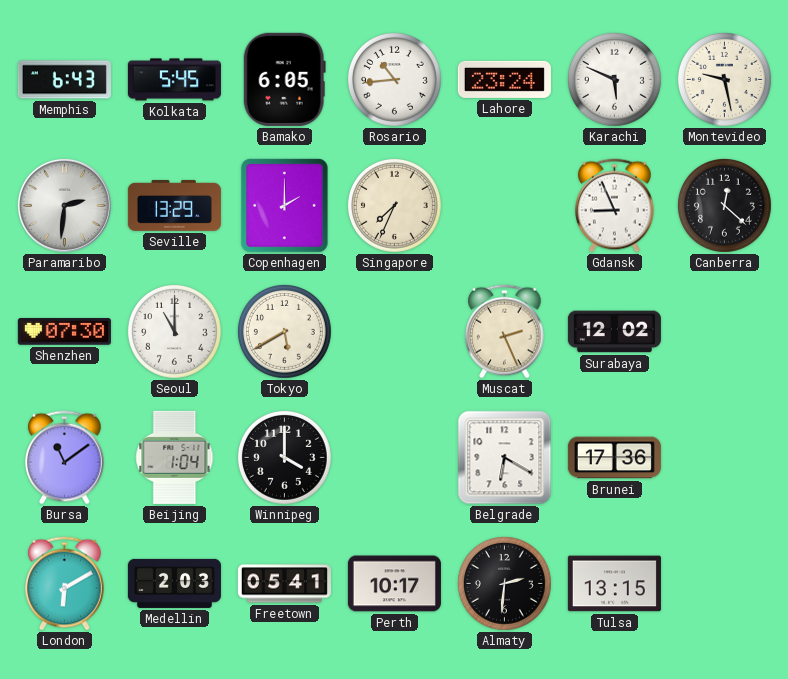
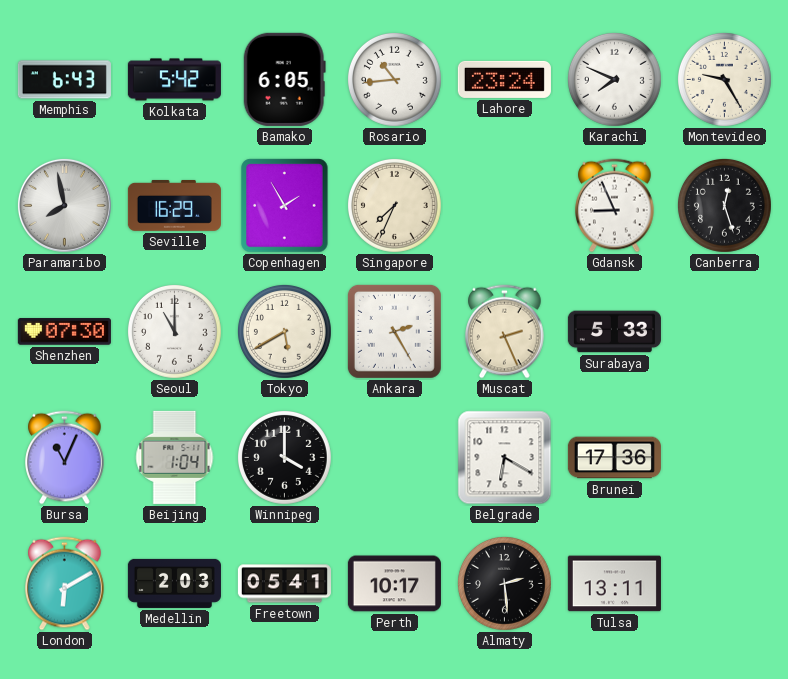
Kolkata: 5:45 -> 5:42 (174, 80)
Karachi: 5:49 -> 7:49 (614, 79)
Montevideo: 9:28 -> 9:25 (724, 79)
Paramaribo: 2:31 -> 7:58 (64, 205)
Seville: 13:29 -> 16:29 (174, 205)
Copenhagen: 2:00 -> 1:55 (285, 206)
Canberra: 12:22 -> 12:27 (724, 205)
Ankara: none -> 2:25 (394, 331)
Surabaya: 12:02 -> 5:33 (614, 332)
Bursa: 11:09 -> 11:04 (65, 458)
Almaty: 2:31 -> 2:29 (504, 583)
Tulsa: 13:15 -> 13:11 (614, 584)
